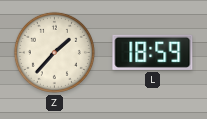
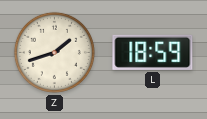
Z: 1:37 -> 1:42 (54, 52)
